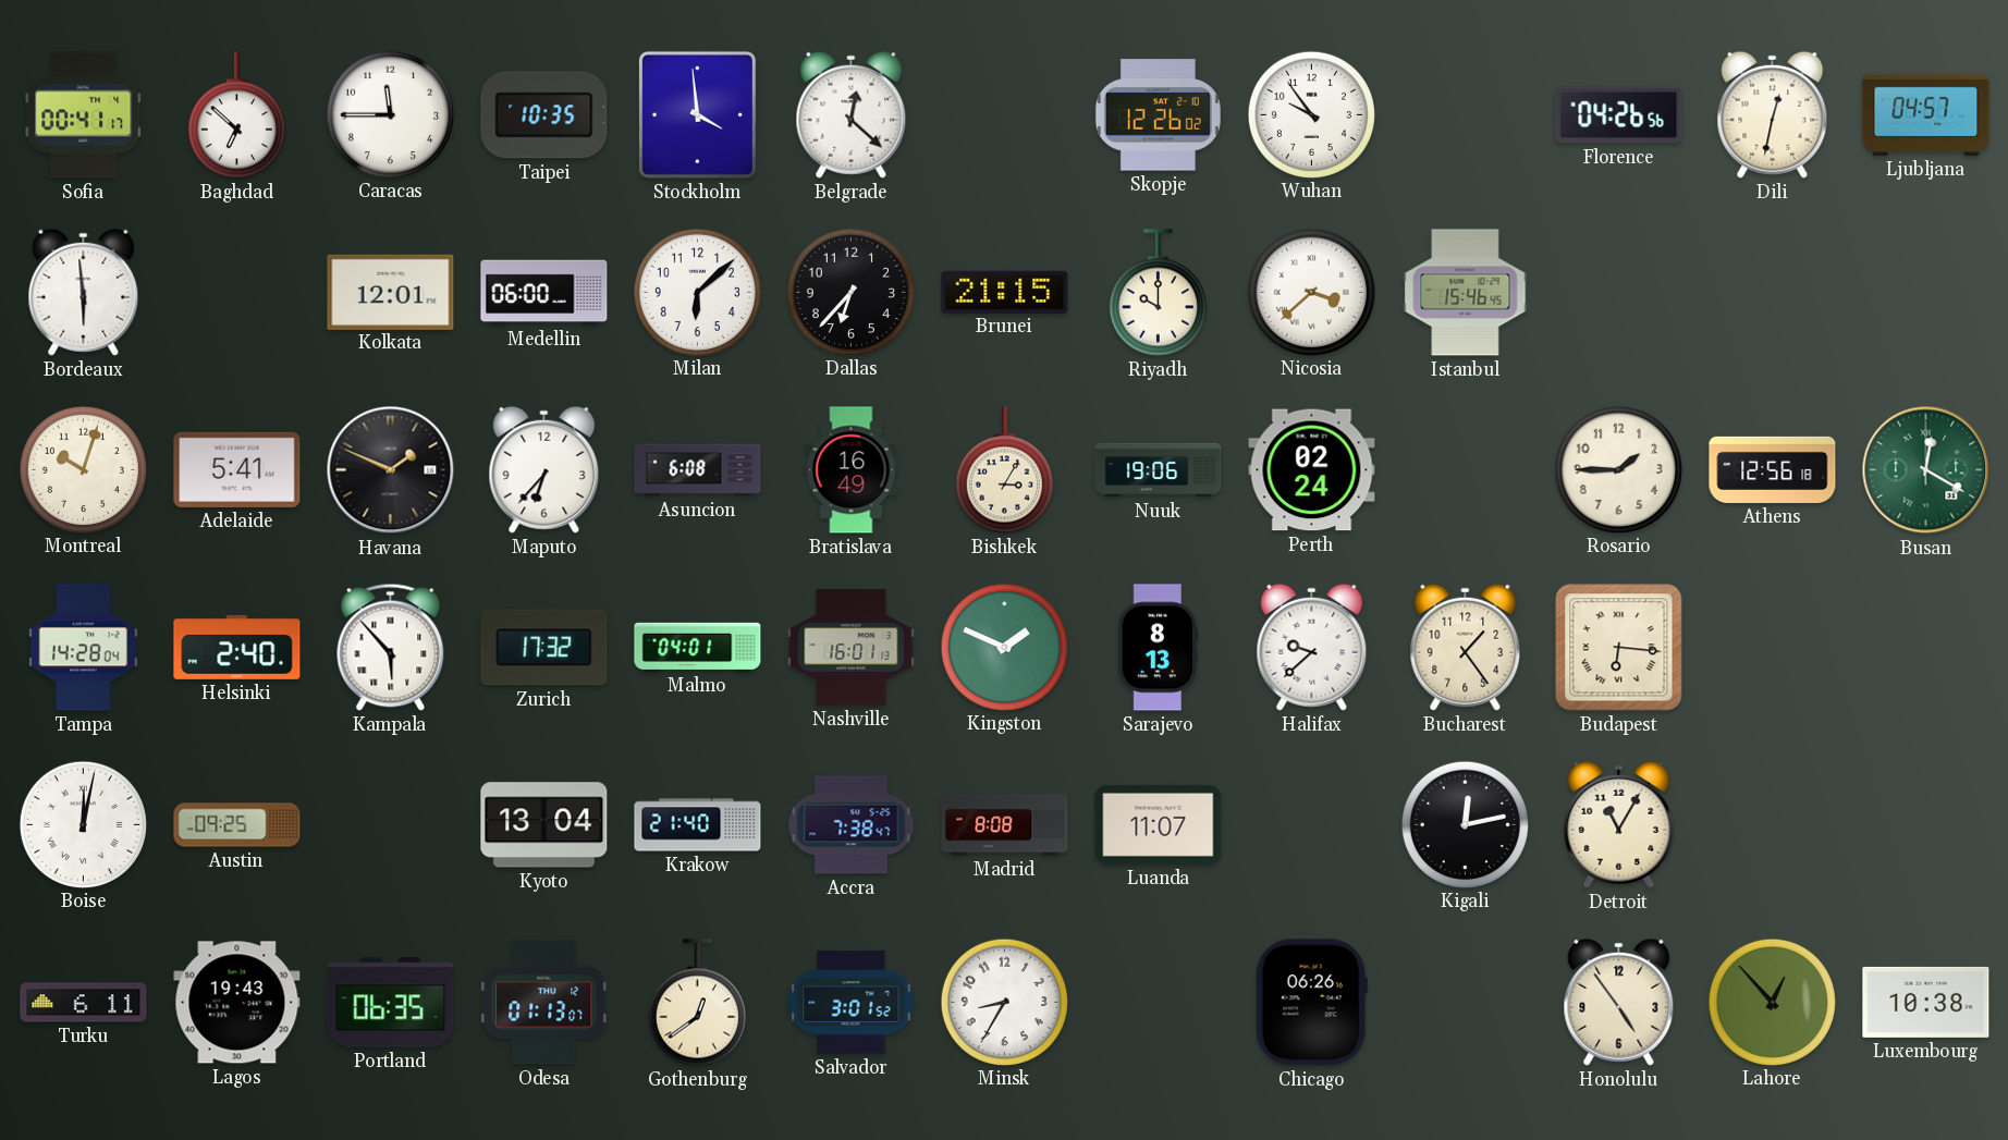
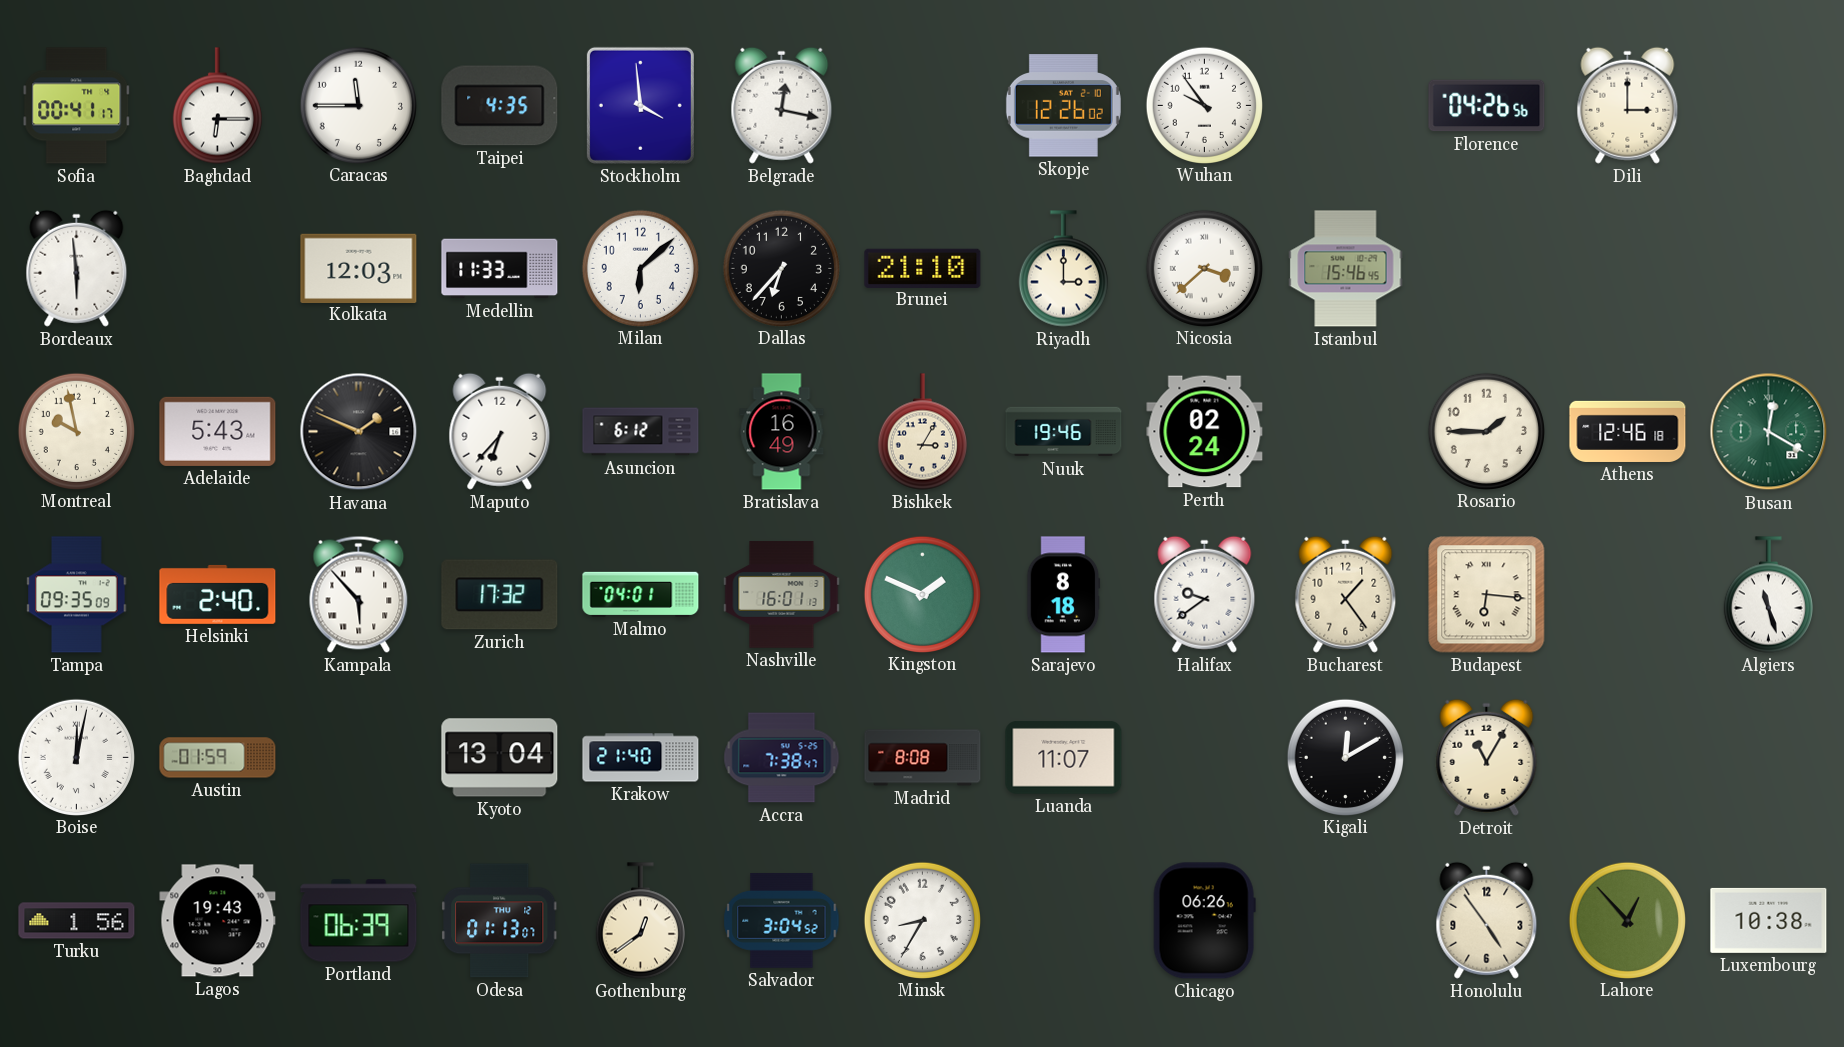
Baghdad: 6:52 -> 6:15 (217, 106)
Taipei: 10:35 -> 4:35 (500, 106)
Belgrade: 12:22 -> 12:17 (782, 105)
Dili: 12:32 -> 3:00 (1628, 105)
Ljubljana: 04:57 -> none (1926, 114)
Kolkata: 12:01 -> 12:03 (359, 268)
Medellin: 06:00 -> 11:33 (500, 269)
Brunei: 21:15 -> 21:10 (923, 268)
Riyadh: 10:00 -> 3:00 (1063, 269)
Montreal: 10:03 -> 9:58 (76, 431)
Adelaide: 5:41 -> 5:43 (218, 431)
Asuncion: 6:08 -> 6:12 (641, 432)
Nuuk: 19:06 -> 19:46 (1064, 432)
Athens: 12:56 -> 12:46 (1628, 431)
Tampa: 14:28 -> 09:35 (77, 595)
Sarajevo: 8:13 -> 8:18 (1064, 595)
Halifax: 9:38 -> 9:39 (1205, 594)
Algiers: none -> 11:27 (1768, 595)
Austin: 09:25 -> 01:59 (218, 758)
Kigali: 12:13 -> 12:10 (1345, 757)
Turku: 6:11 -> 1:56 (77, 921)
Portland: 06:35 -> 06:39 (359, 921)
Salvador: 3:01 -> 3:04 (782, 920)
